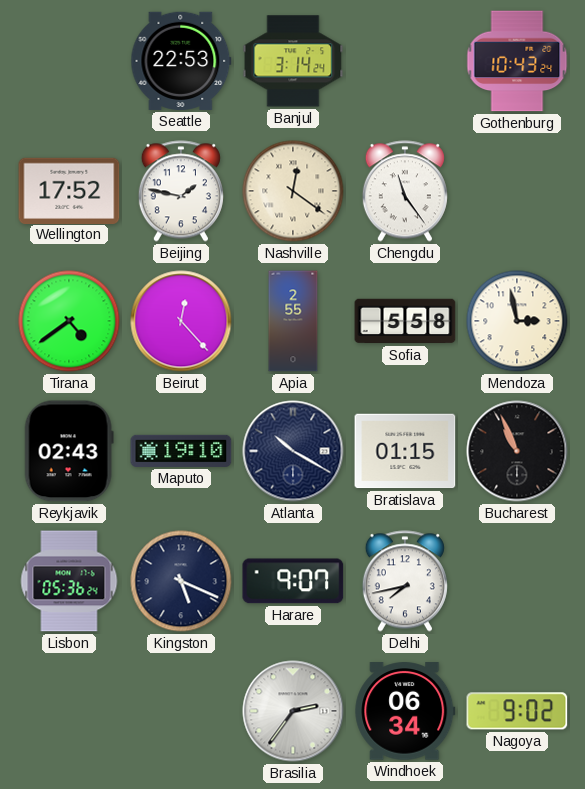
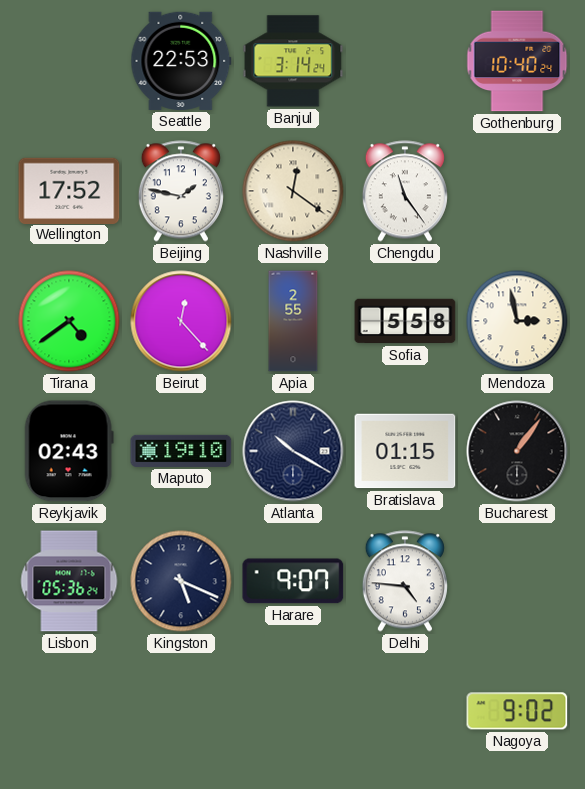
Gothenburg: 10:43 -> 10:40 (517, 61)
Bucharest: 10:56 -> 1:06 (517, 451)
Delhi: 7:43 -> 4:46 (405, 581)
Brasilia: 2:36 -> none (293, 711)
Windhoek: 06:34 -> none (405, 711)
